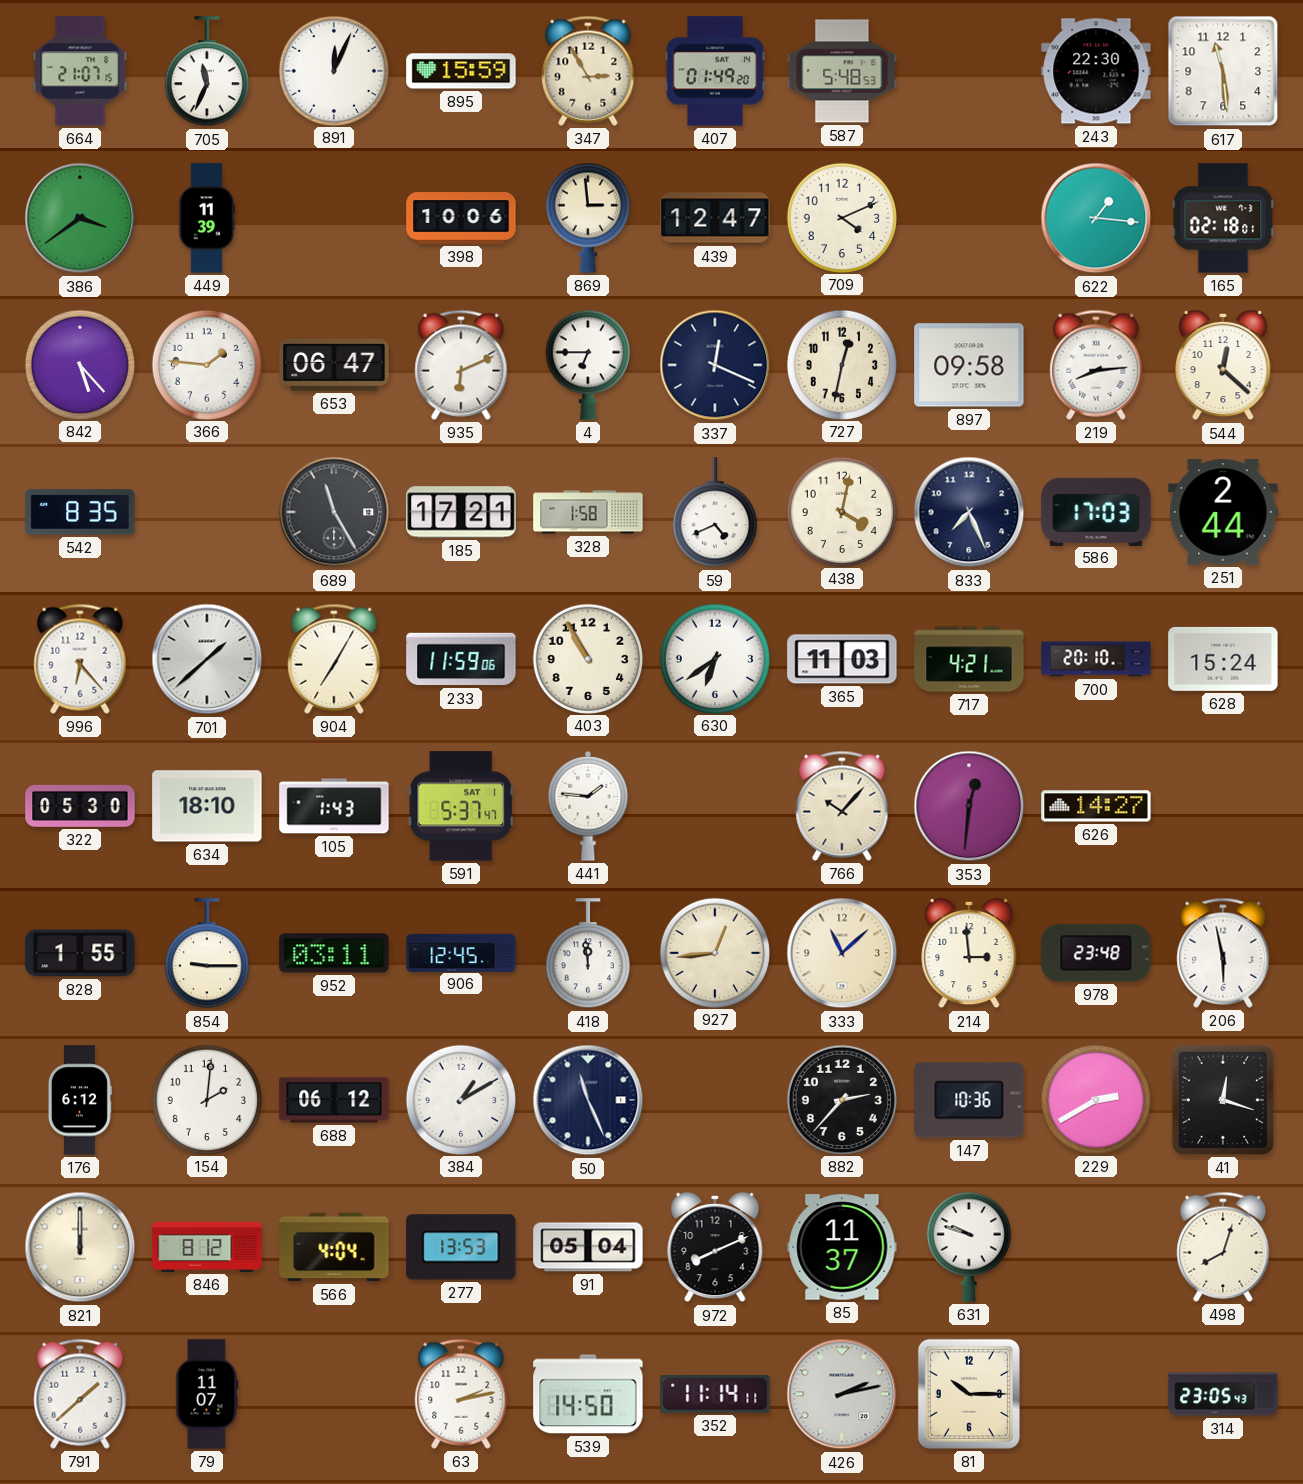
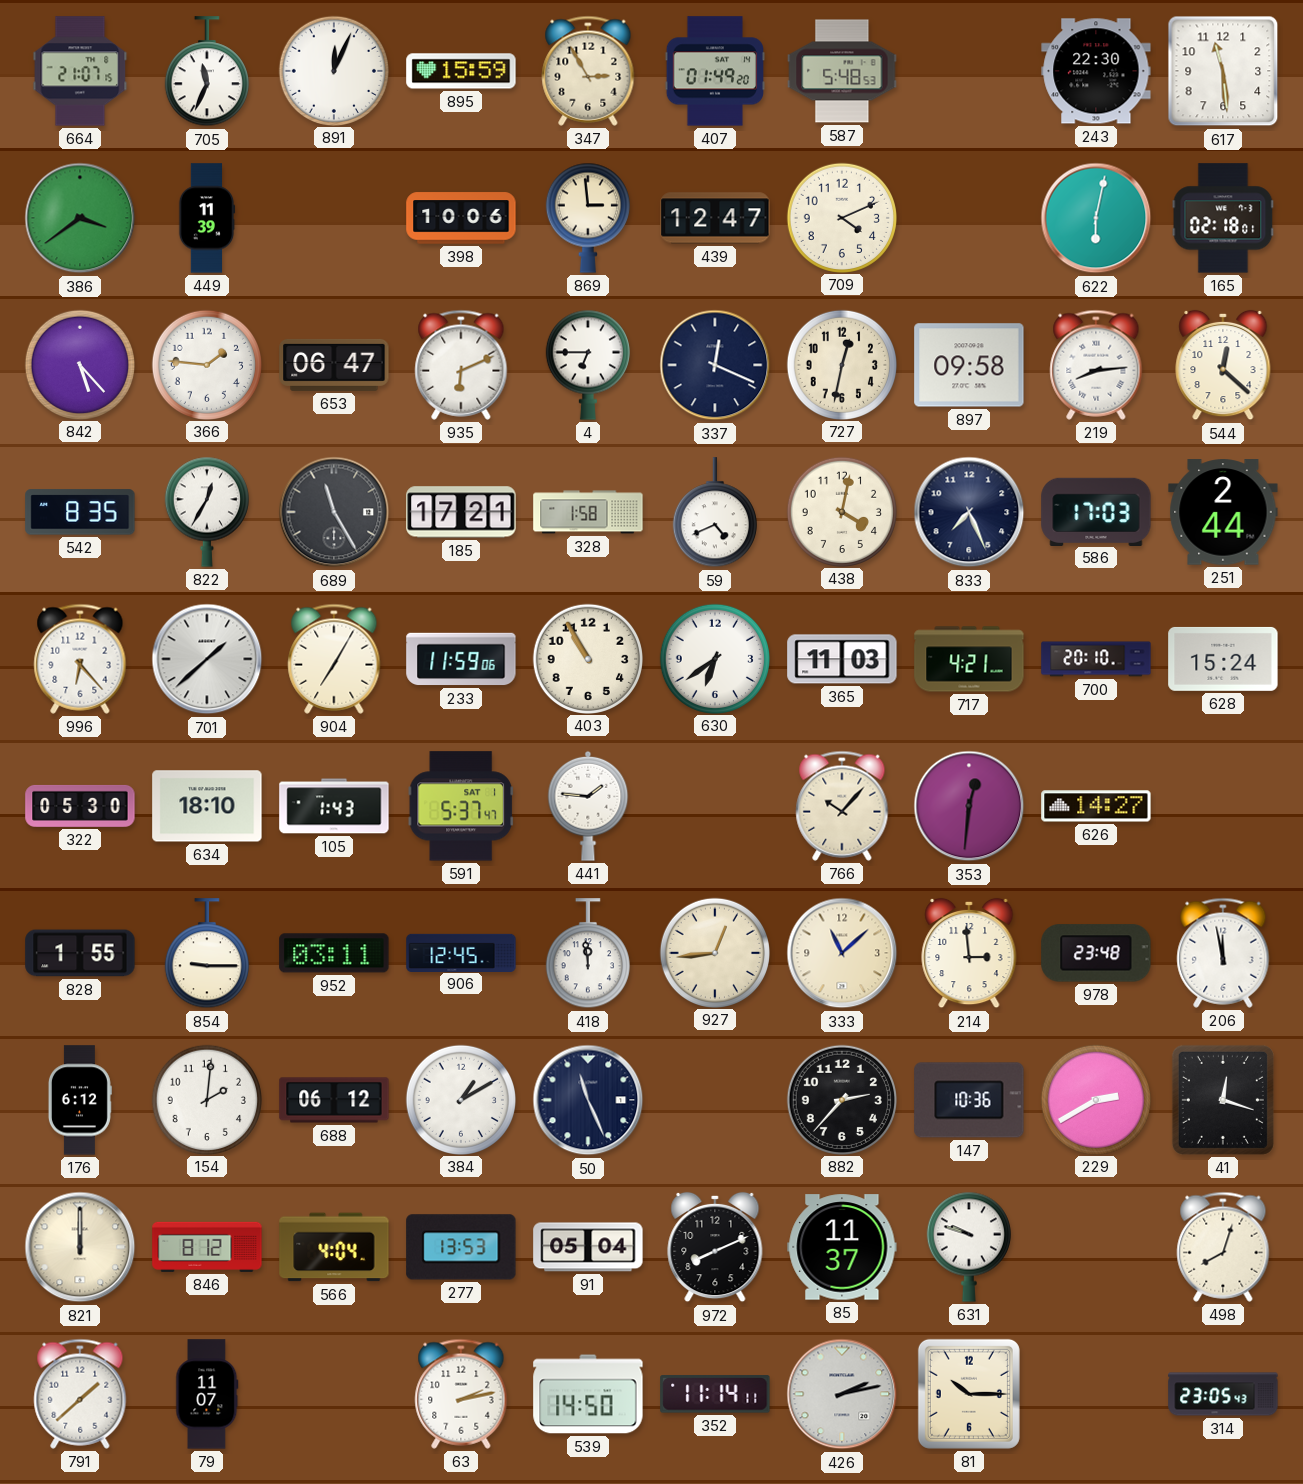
622: 1:16 -> 6:02 (1096, 218)
822: none -> 12:35 (207, 512)
206: 5:58 -> 11:58 (1223, 953)
